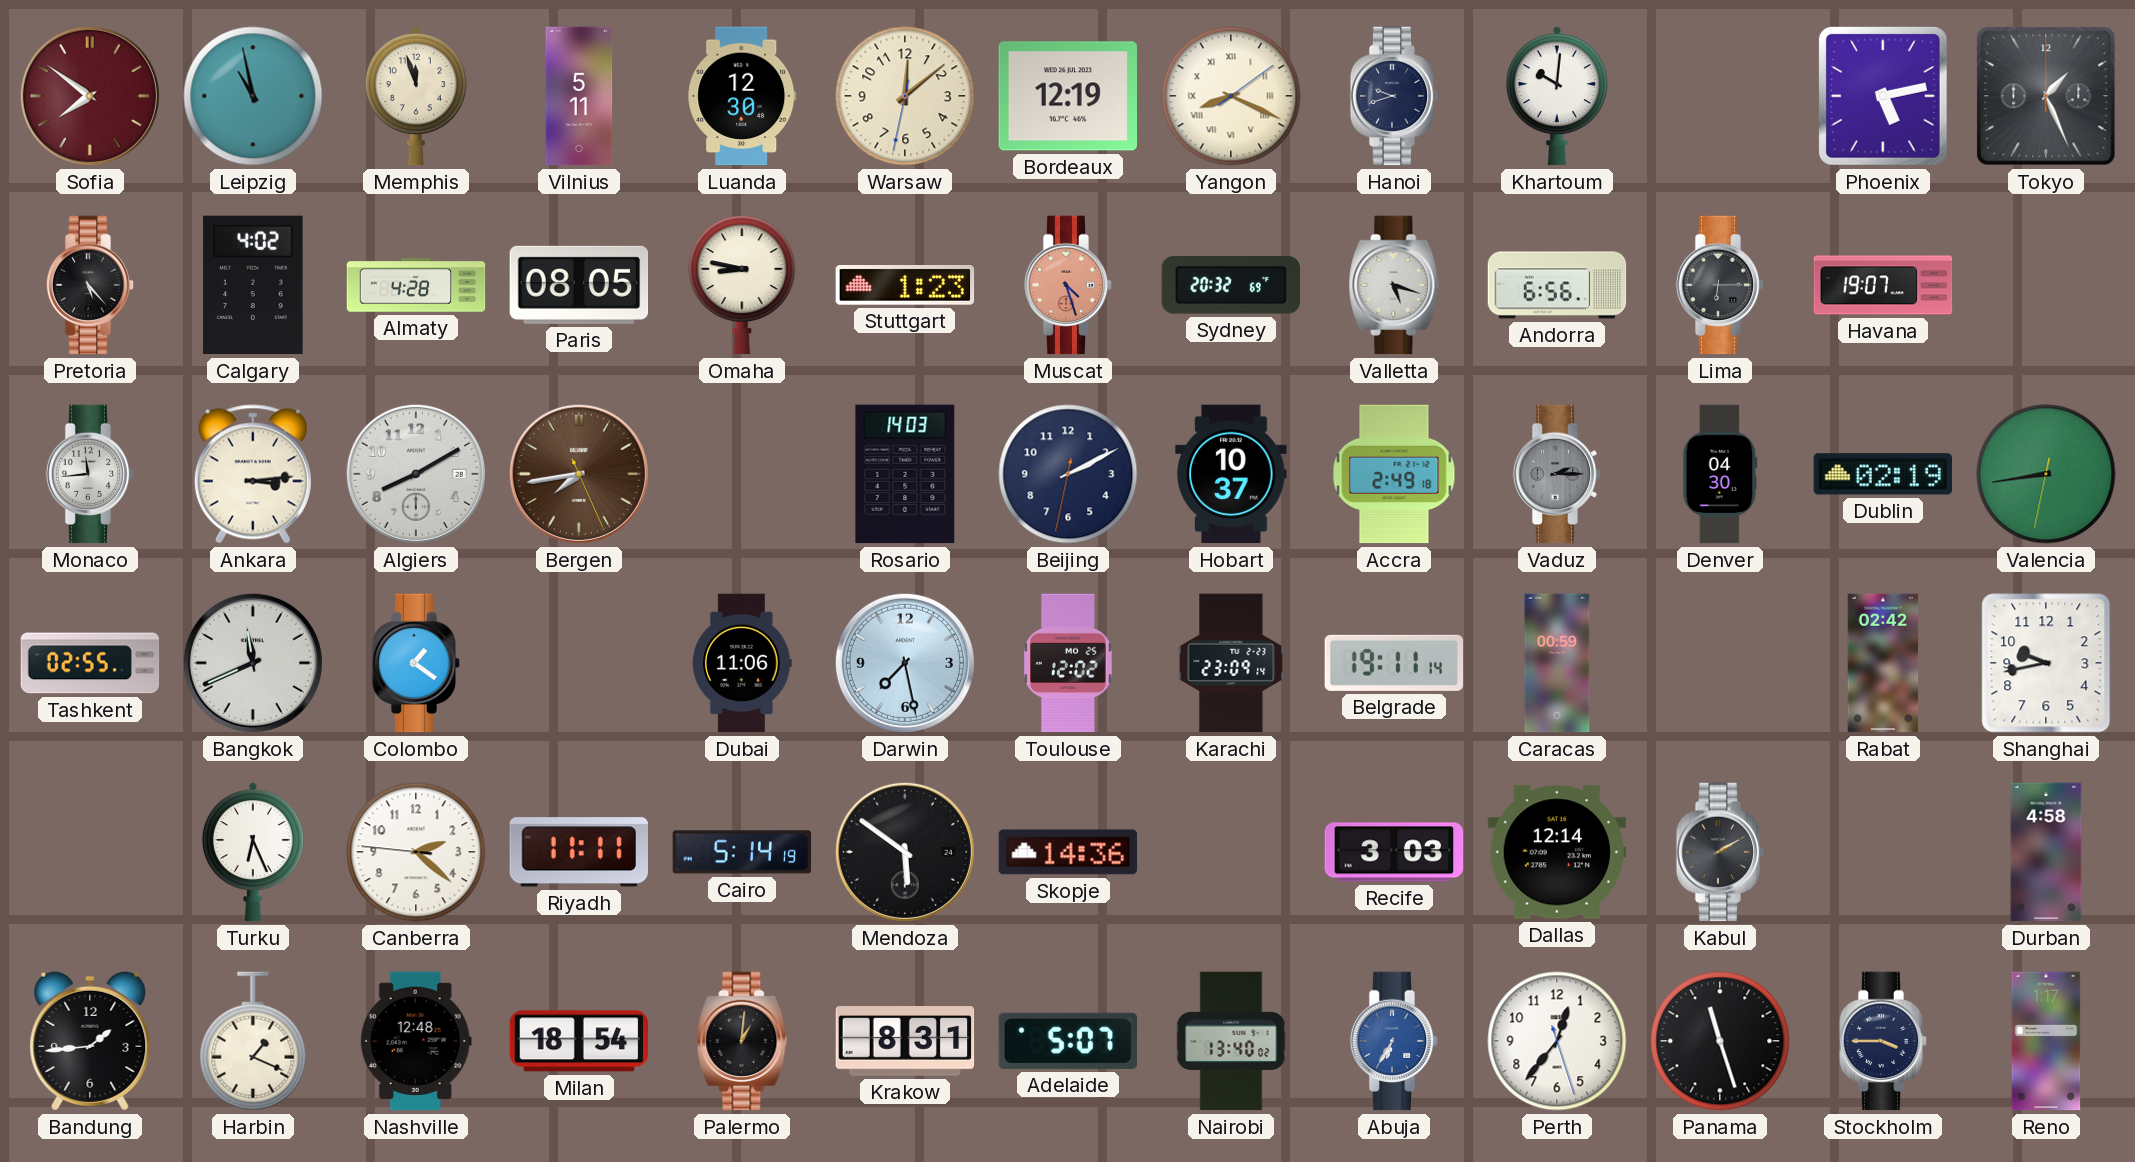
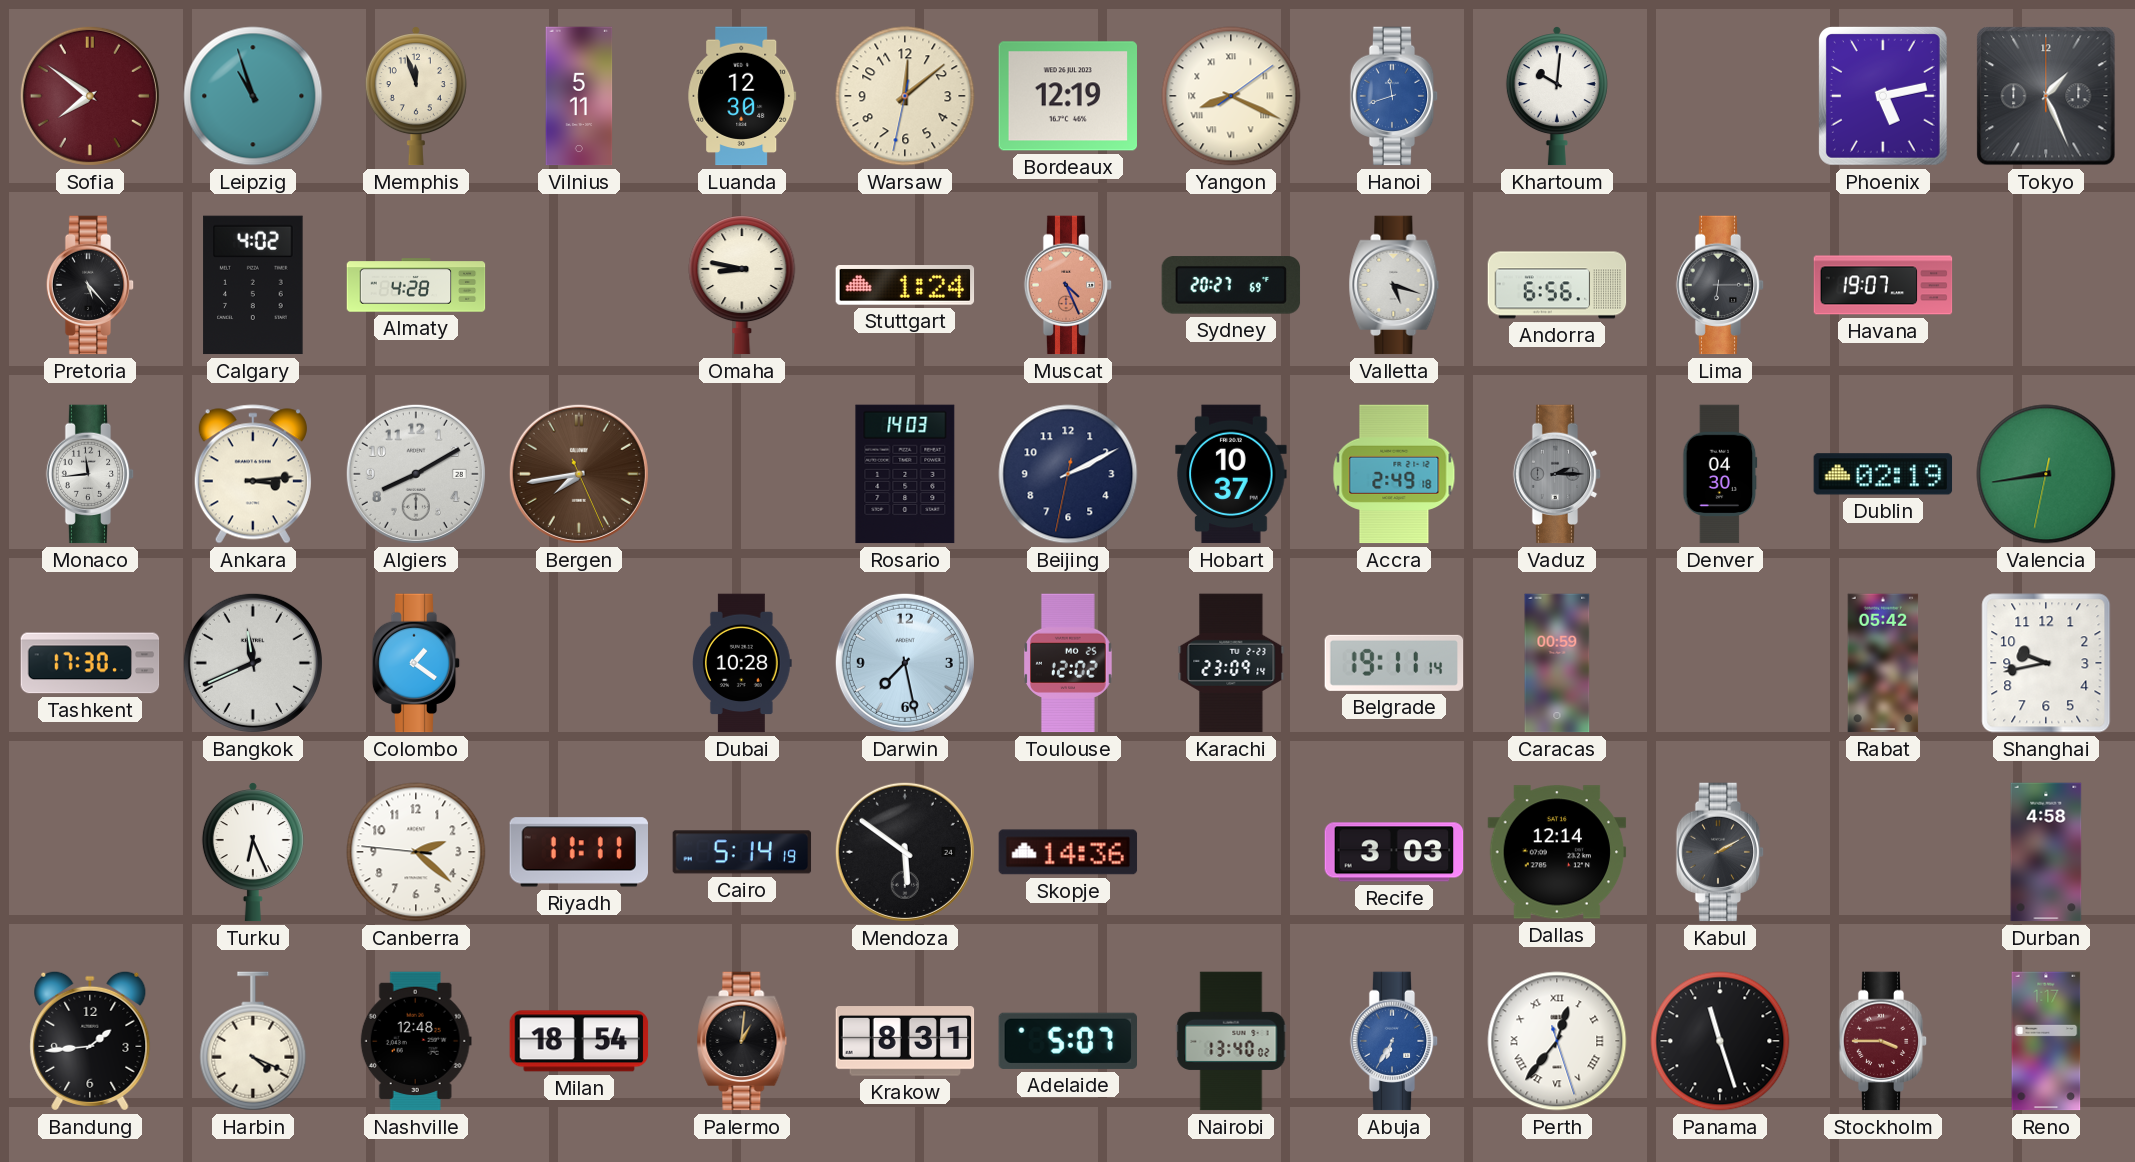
Leipzig: 10:58 -> 10:57 (253, 96)
Hanoi: 9:42 -> 11:42 (1394, 96)
Hanoi dial: navy -> blue (1394, 96)
Paris: 08:05 -> none (579, 285)
Stuttgart: 1:23 -> 1:24 (905, 285)
Muscat: 4:27 -> 4:26 (1068, 285)
Sydney: 20:32 -> 20:27 (1231, 285)
Tashkent: 02:55 -> 17:30 (90, 663)
Dubai: 11:06 -> 10:28 (743, 663)
Rabat: 02:42 -> 05:42 (1883, 663)
Harbin: 1:19 -> 4:19 (253, 1041)
Perth numerals: Arabic -> Roman (1557, 1041)
Stockholm dial: navy -> burgundy (1883, 1041)
